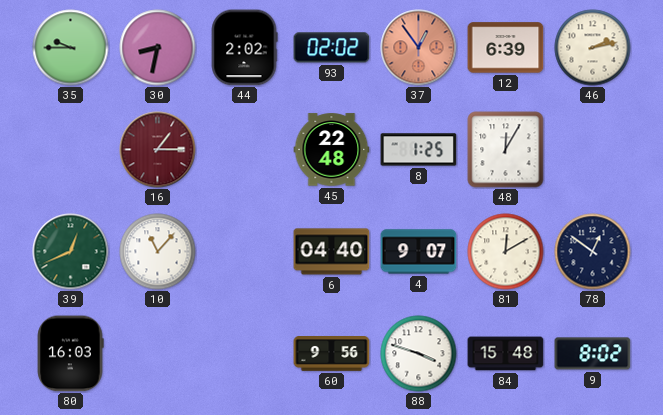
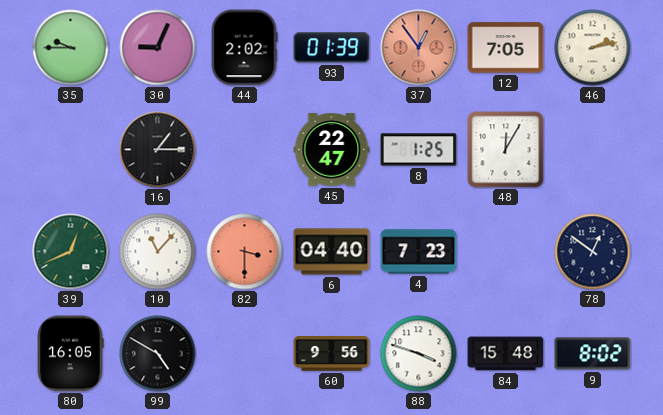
30: 8:32 -> 9:04 (158, 48)
93: 02:02 -> 01:39 (332, 48)
12: 6:39 -> 7:05 (506, 48)
16 dial: burgundy -> black (158, 150)
45: 22:48 -> 22:47 (332, 150)
82: none -> 3:30 (245, 252)
4: 9:07 -> 7:23 (419, 252)
81: 12:10 -> none (506, 252)
80: 16:03 -> 16:05 (70, 354)
99: none -> 4:50 (158, 354)
